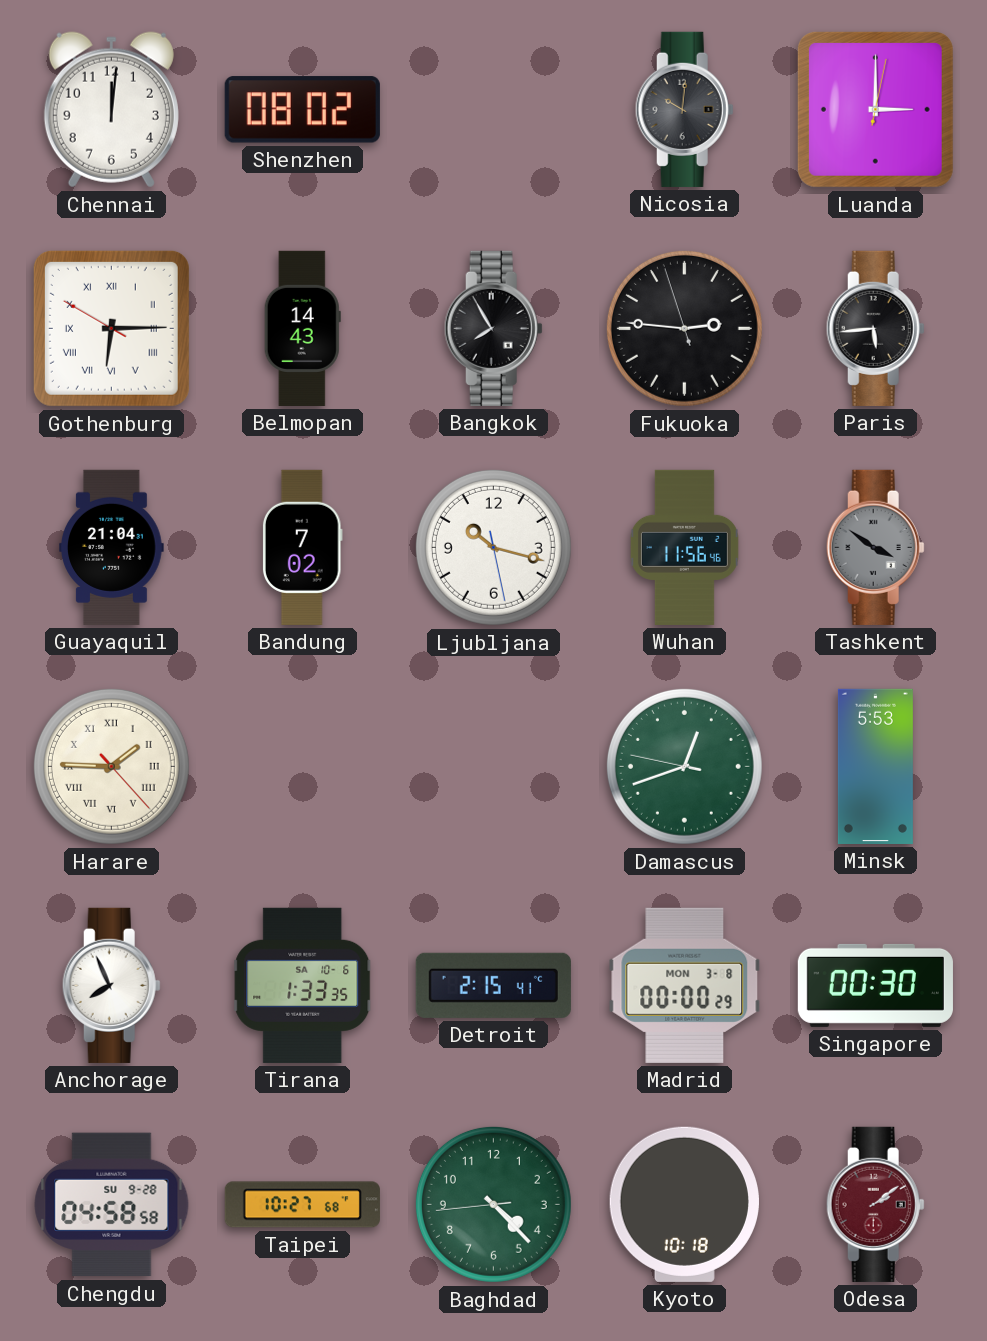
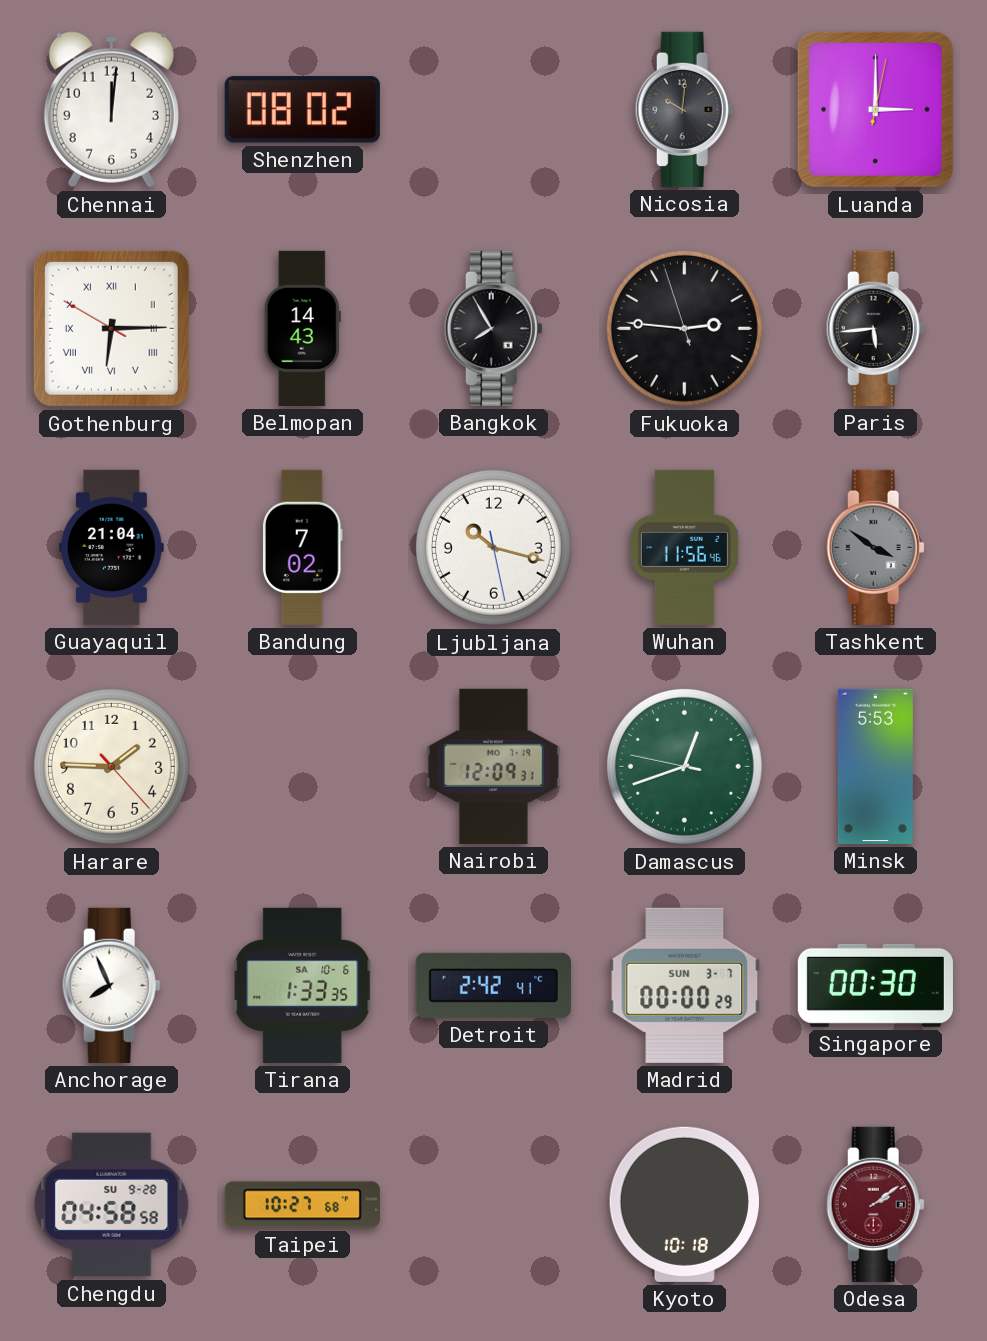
Harare numerals: Roman -> Arabic (111, 766)
Nairobi: none -> 12:09 (493, 766)
Detroit: 2:15 -> 2:42 (493, 985)
Madrid date: MON 3-8 -> SUN 3-7 (685, 985)
Baghdad: 4:22 -> none (493, 1204)
